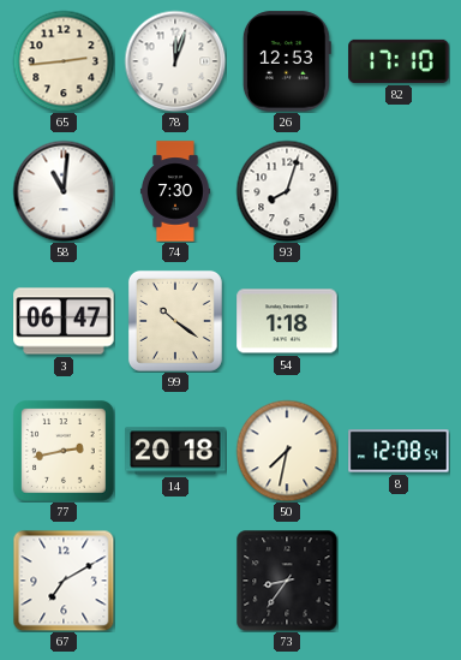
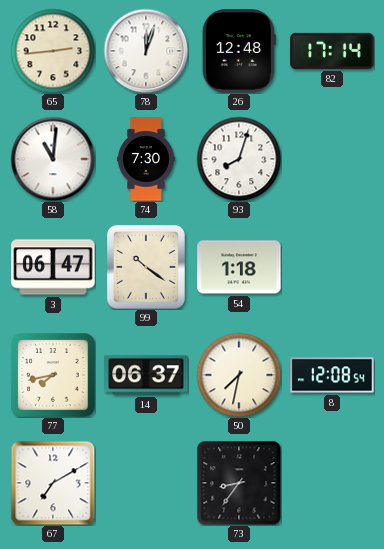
26: 12:53 -> 12:48 (239, 51)
82: 17:10 -> 17:14 (332, 51)
77: 2:43 -> 7:43 (54, 376)
14: 20:18 -> 06:37 (146, 375)
